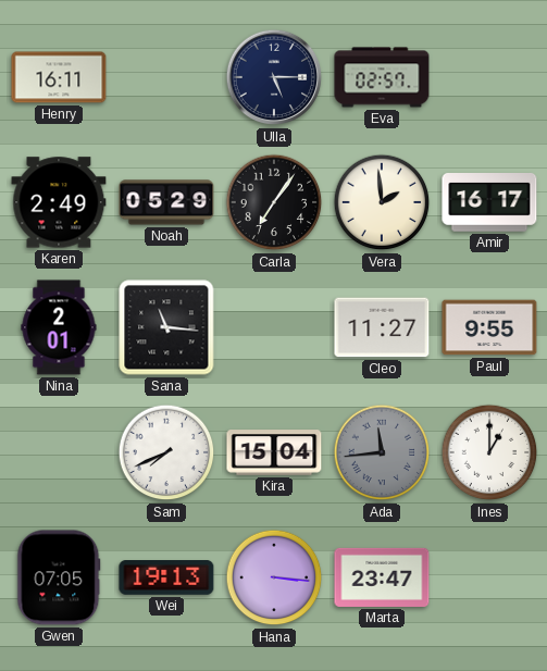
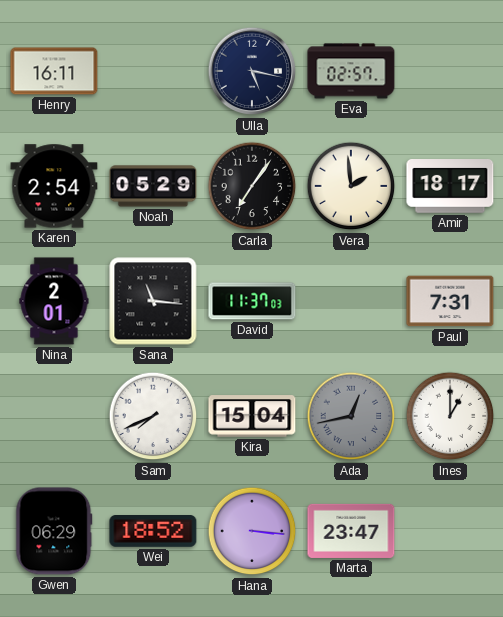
Ulla: 5:15 -> 5:17 (252, 71)
Karen: 2:49 -> 2:54 (54, 186)
Amir: 16:17 -> 18:17 (450, 187)
David: none -> 11:37 (252, 301)
Cleo: 11:27 -> none (382, 327)
Paul: 9:55 -> 7:31 (450, 301)
Ada: 11:44 -> 12:43 (351, 416)
Gwen: 07:05 -> 06:29 (54, 531)
Wei: 19:13 -> 18:52 (153, 532)
